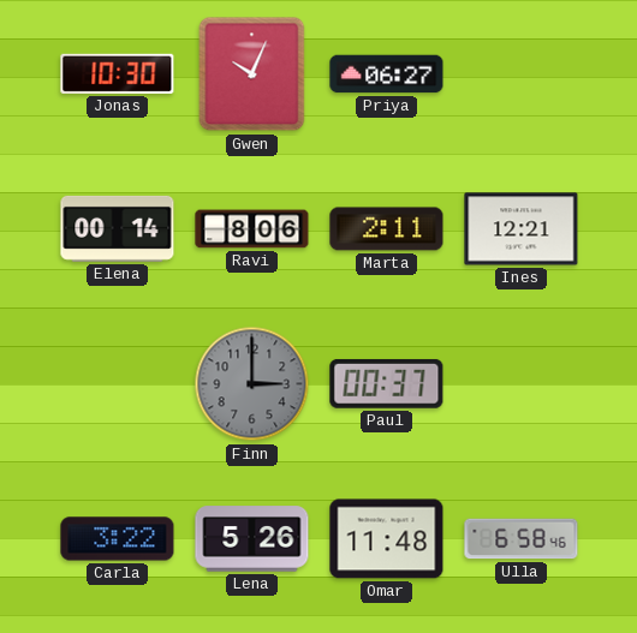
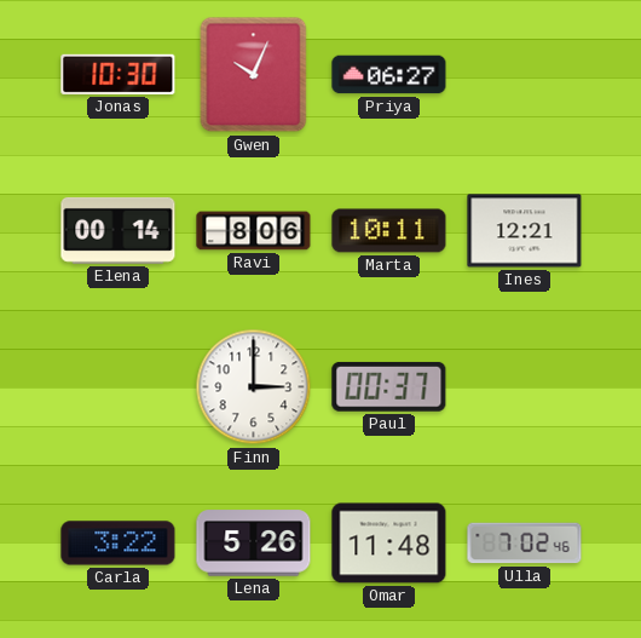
Marta: 2:11 -> 10:11 (389, 231)
Finn dial: grey -> white (254, 387)
Ulla: 6:58 -> 7:02 (525, 544)
